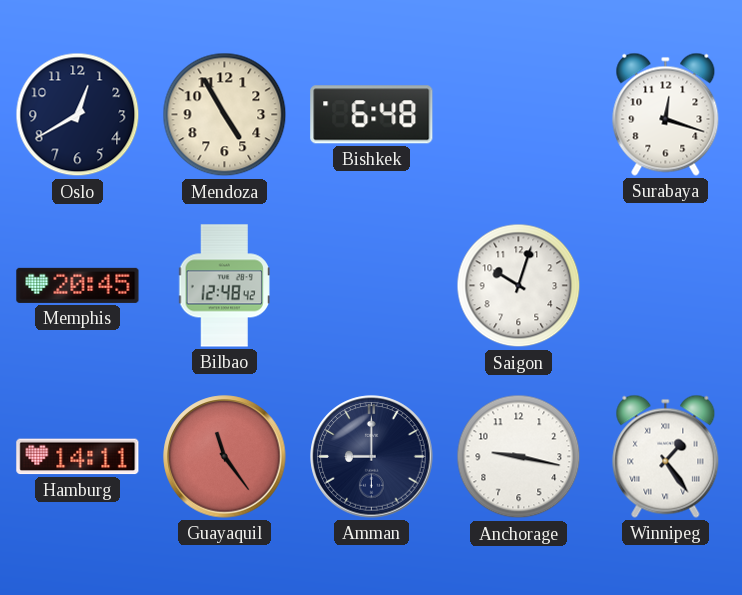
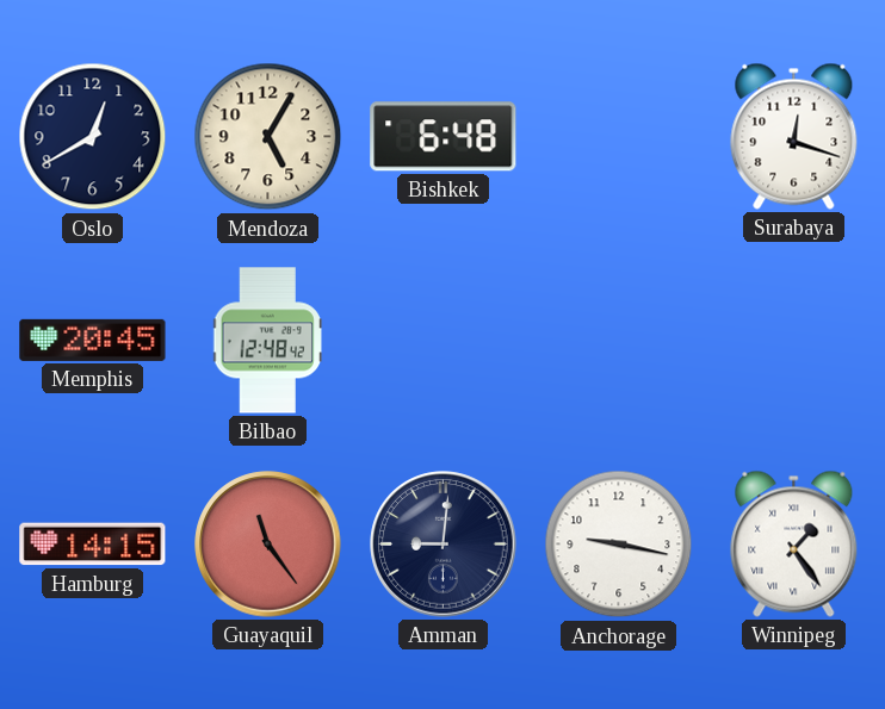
Mendoza: 4:55 -> 5:05 (268, 137)
Saigon: 10:03 -> none (519, 286)
Hamburg: 14:11 -> 14:15 (93, 545)
Amman: 9:00 -> 9:01 (444, 545)
